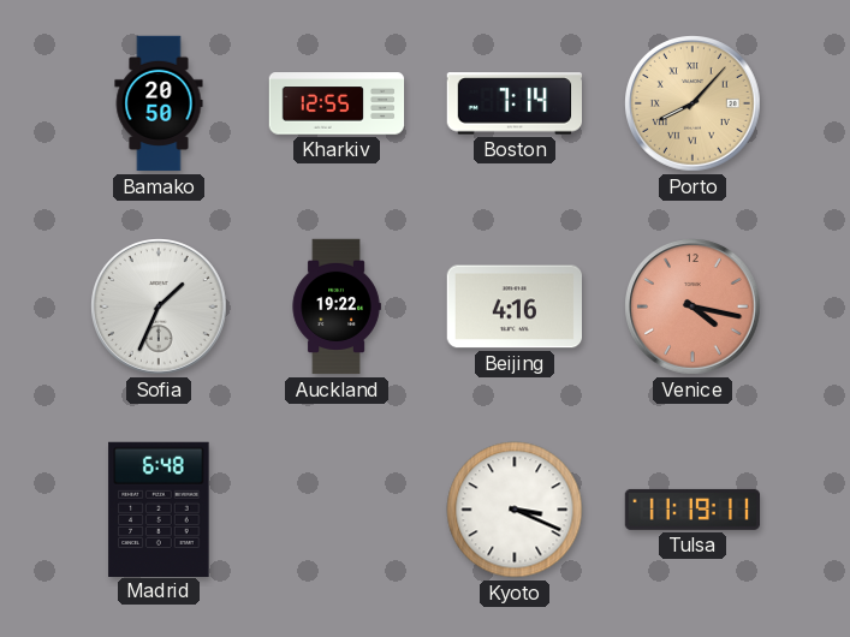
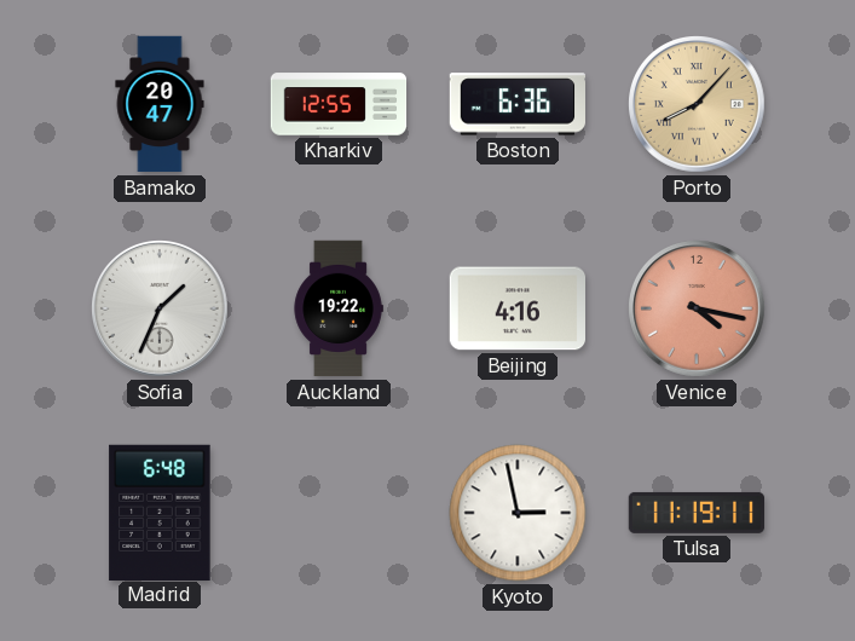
Bamako: 20:50 -> 20:47 (160, 104)
Boston: 7:14 -> 6:36 (516, 104)
Kyoto: 3:19 -> 2:58 (518, 513)
